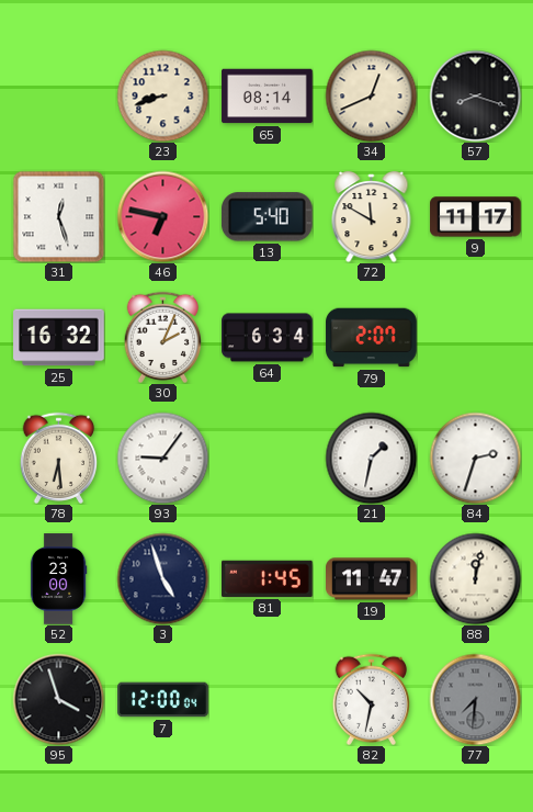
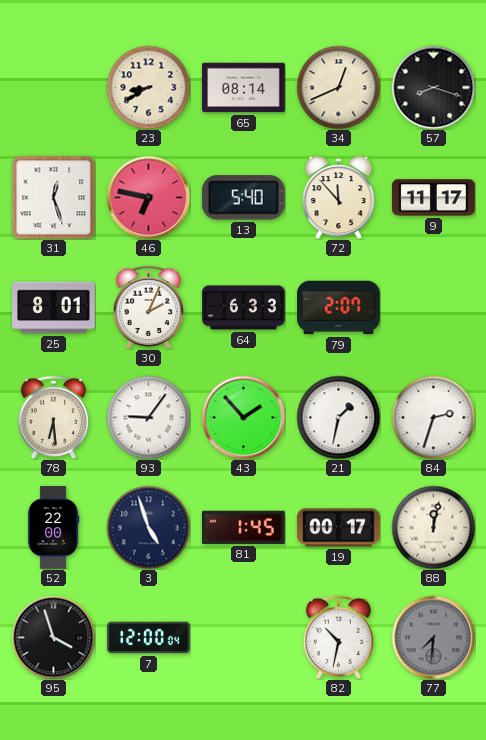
23: 8:42 -> 8:40 (148, 87)
72: 11:50 -> 11:53 (339, 198)
25: 16:32 -> 8:01 (54, 308)
64: 6:34 -> 6:33 (244, 308)
43: none -> 1:53 (243, 417)
52: 23:00 -> 22:00 (53, 528)
19: 11:47 -> 00:17 (339, 528)
